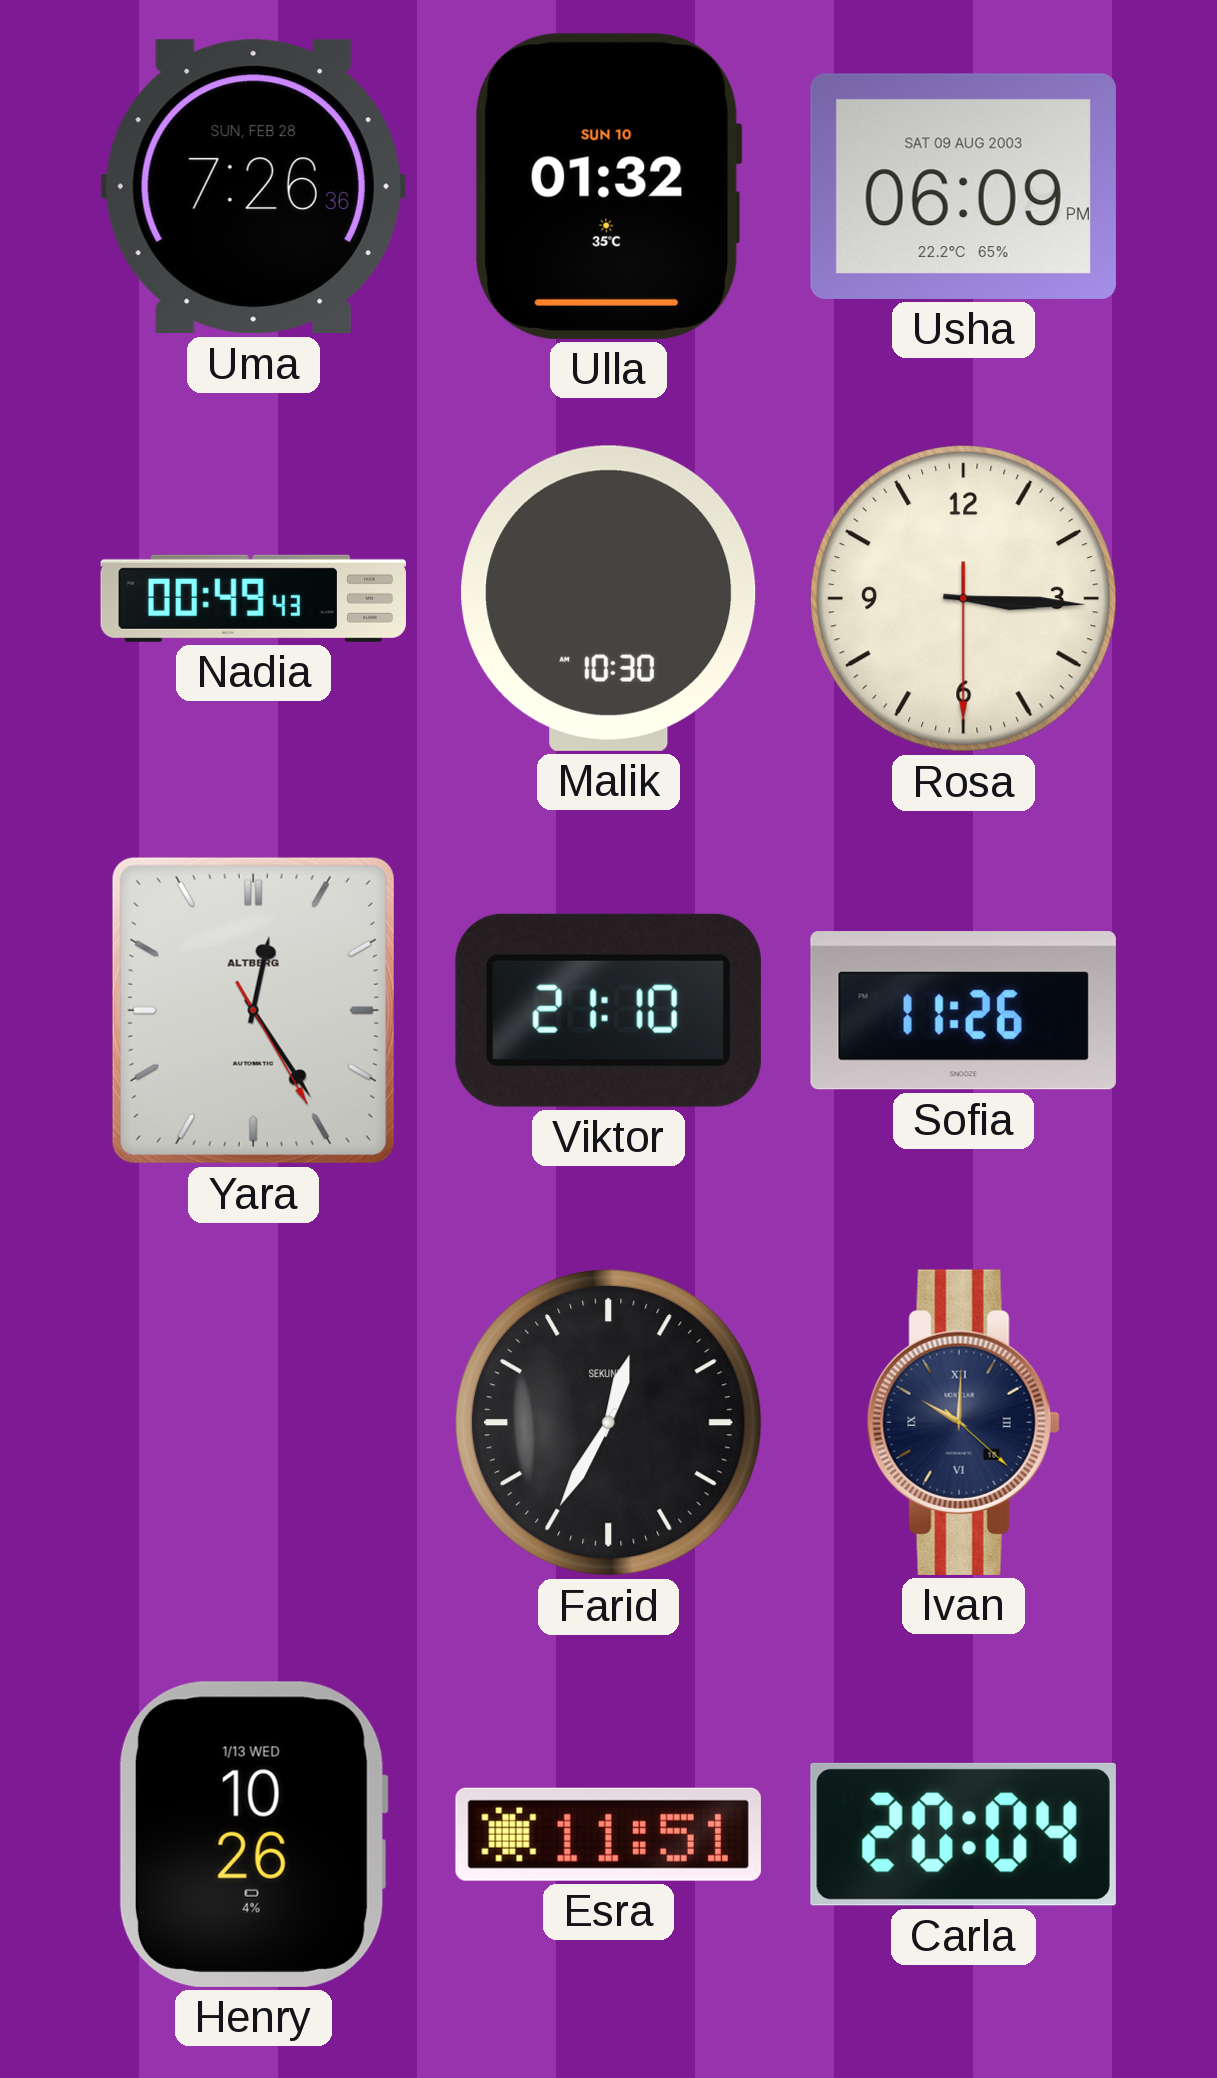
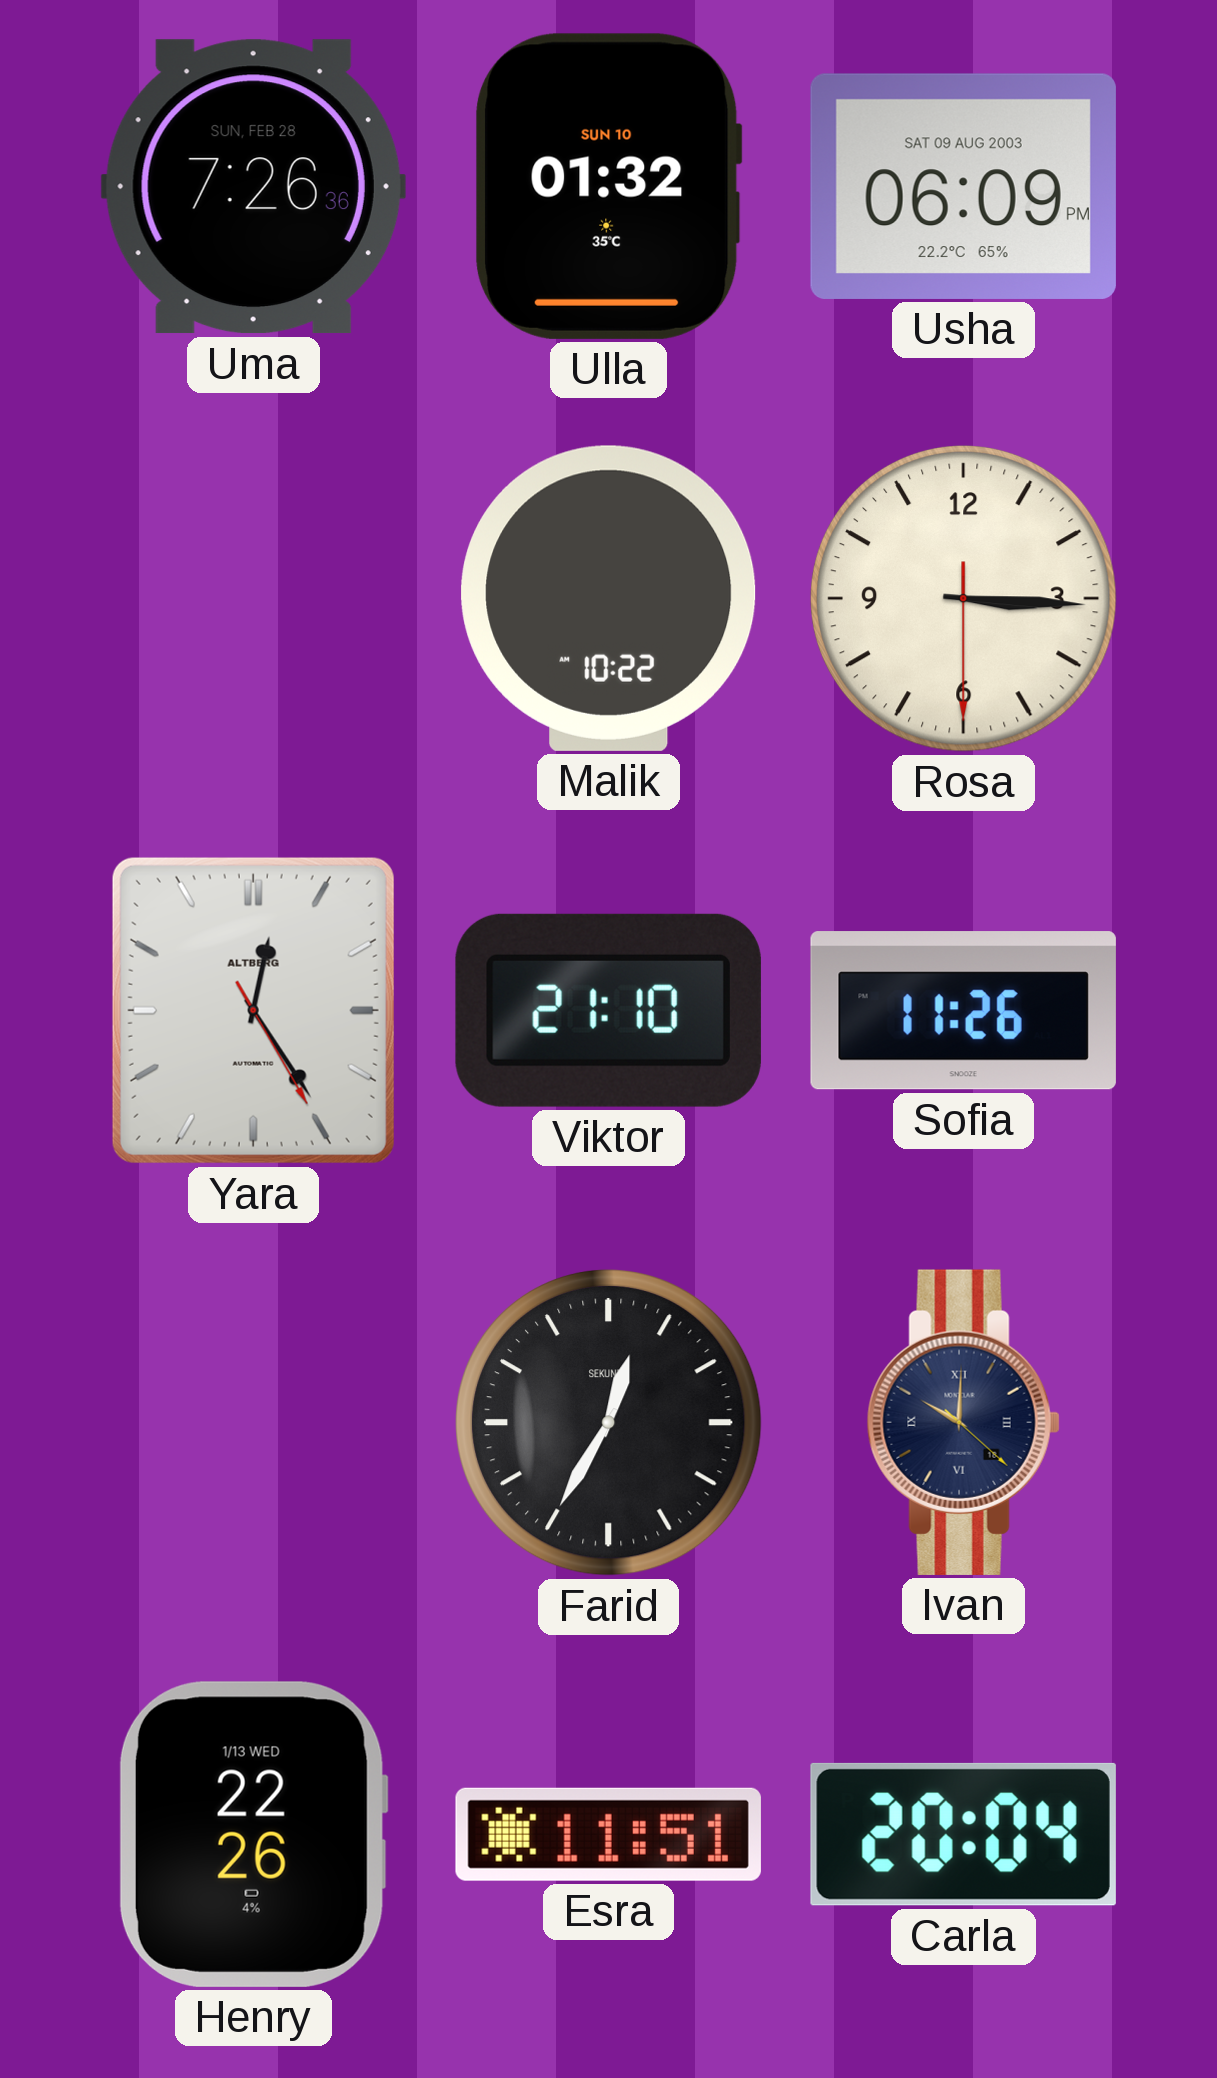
Nadia: 00:49 -> none (253, 598)
Malik: 10:30 -> 10:22 (609, 598)
Henry: 10:26 -> 22:26 (253, 1834)
